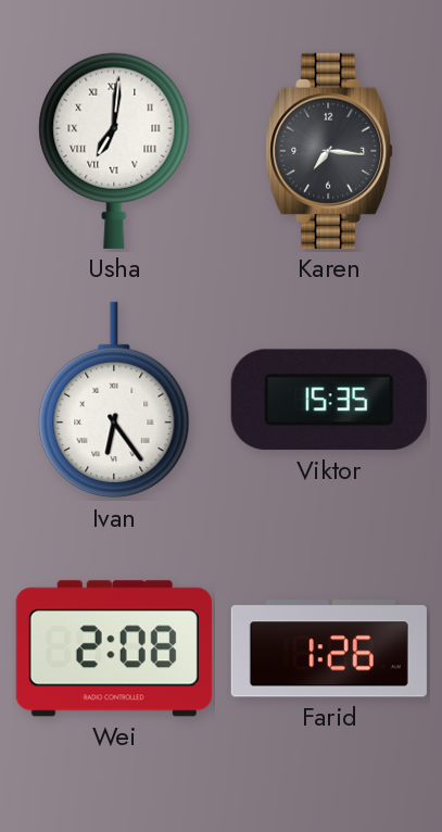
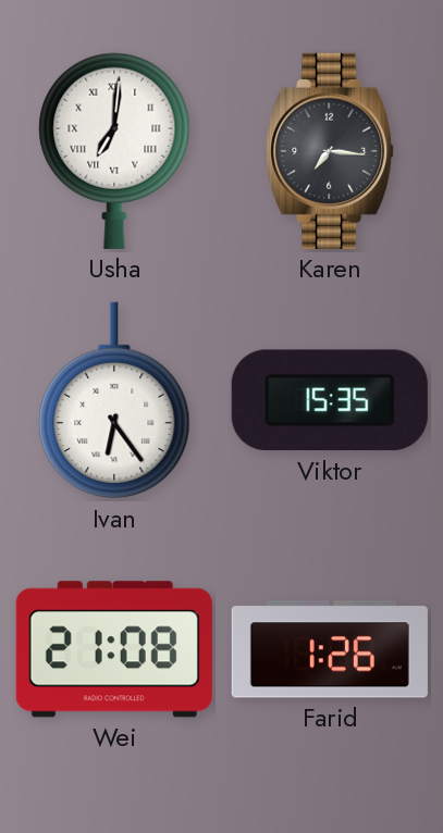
Wei: 2:08 -> 21:08 (114, 649)
